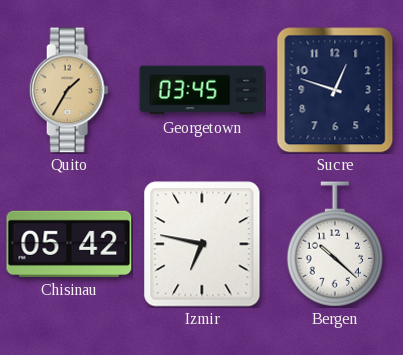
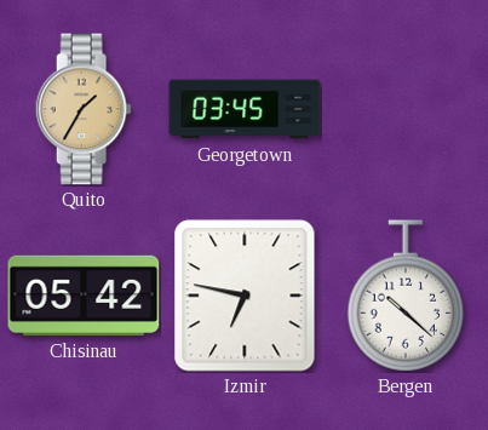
Sucre: 12:48 -> none (335, 90)
